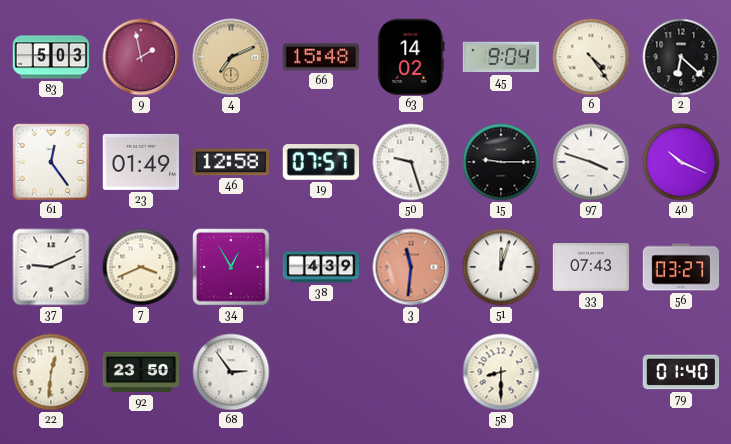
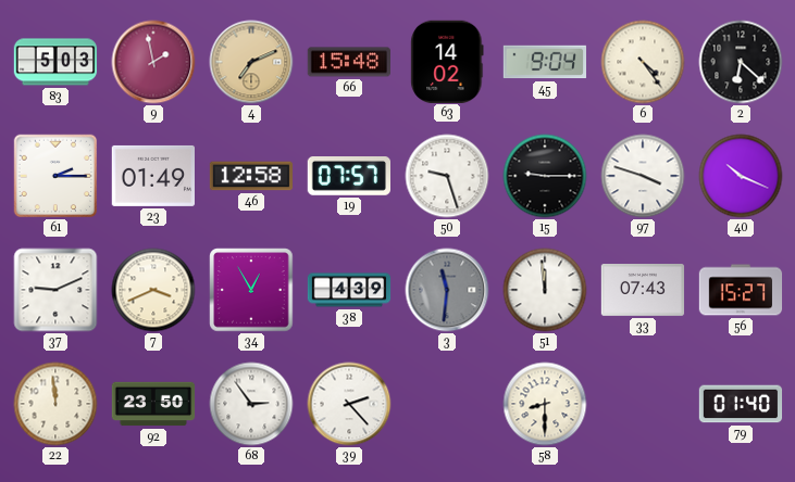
61: 12:24 -> 2:15 (55, 176)
3 dial: salmon -> grey (447, 290)
51: 12:03 -> 11:59 (545, 290)
56: 03:27 -> 15:27 (741, 290)
22: 12:31 -> 11:59 (55, 404)
39: none -> 2:23 (349, 404)
